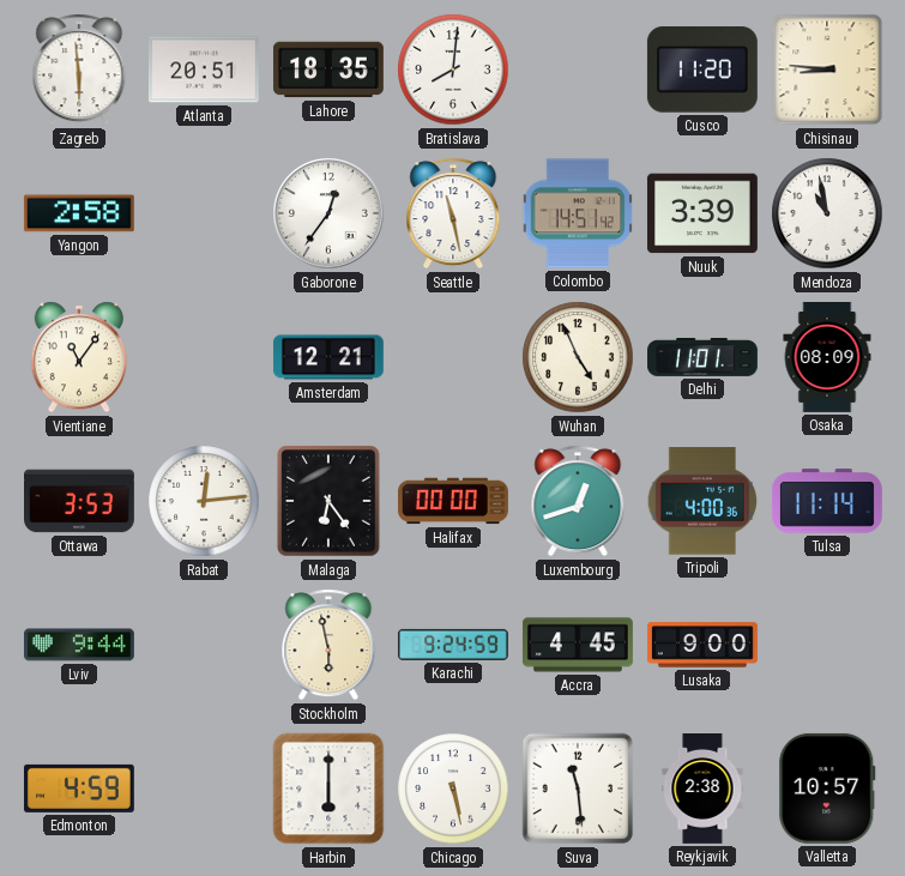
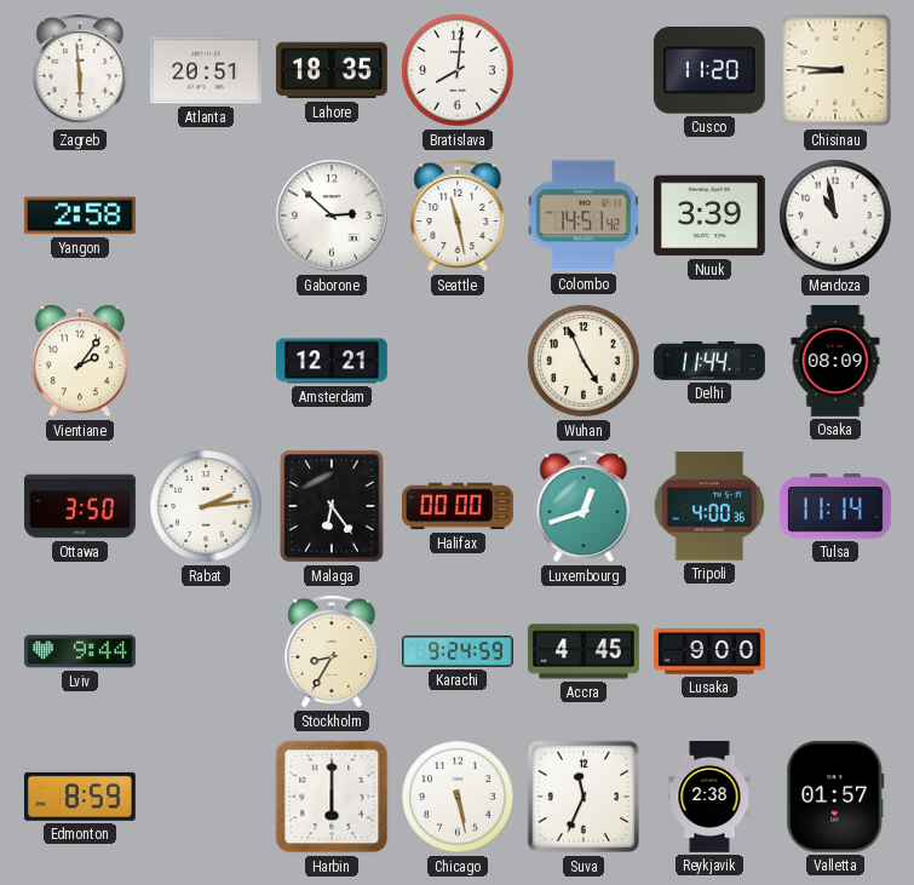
Gaborone: 12:36 -> 2:52 (332, 215)
Vientiane: 11:06 -> 2:06 (80, 361)
Delhi: 11:01 -> 11:44 (711, 361)
Ottawa: 3:53 -> 3:50 (81, 506)
Rabat: 12:14 -> 2:14 (206, 506)
Stockholm: 5:58 -> 8:35 (332, 651)
Edmonton: 4:59 -> 8:59 (80, 797)
Suva: 11:29 -> 11:34 (584, 797)
Valletta: 10:57 -> 01:57 (835, 797)
